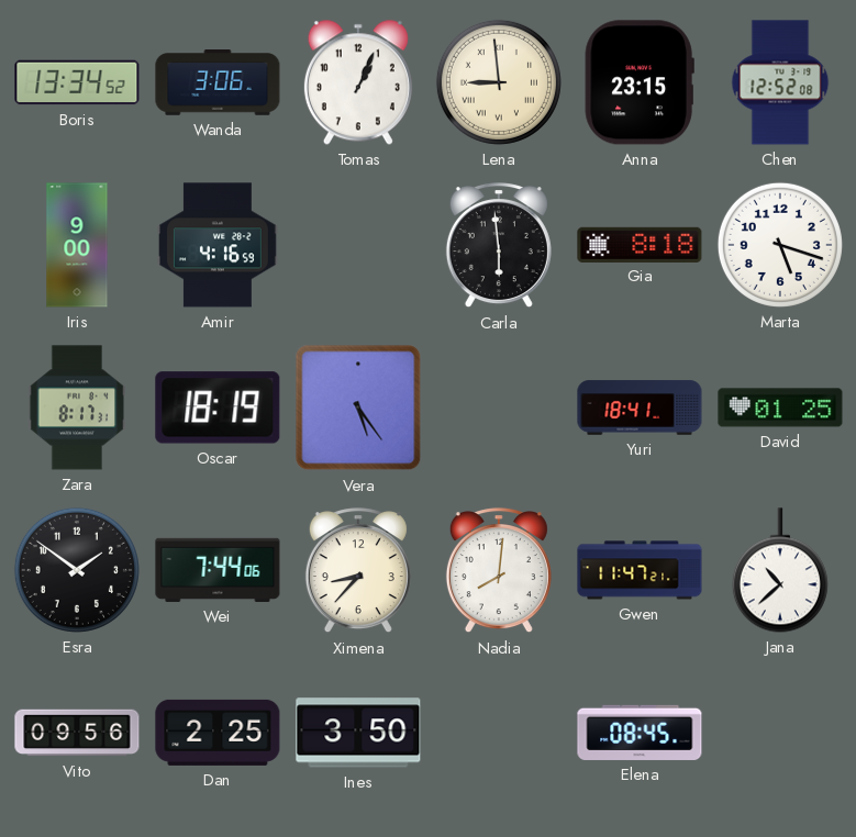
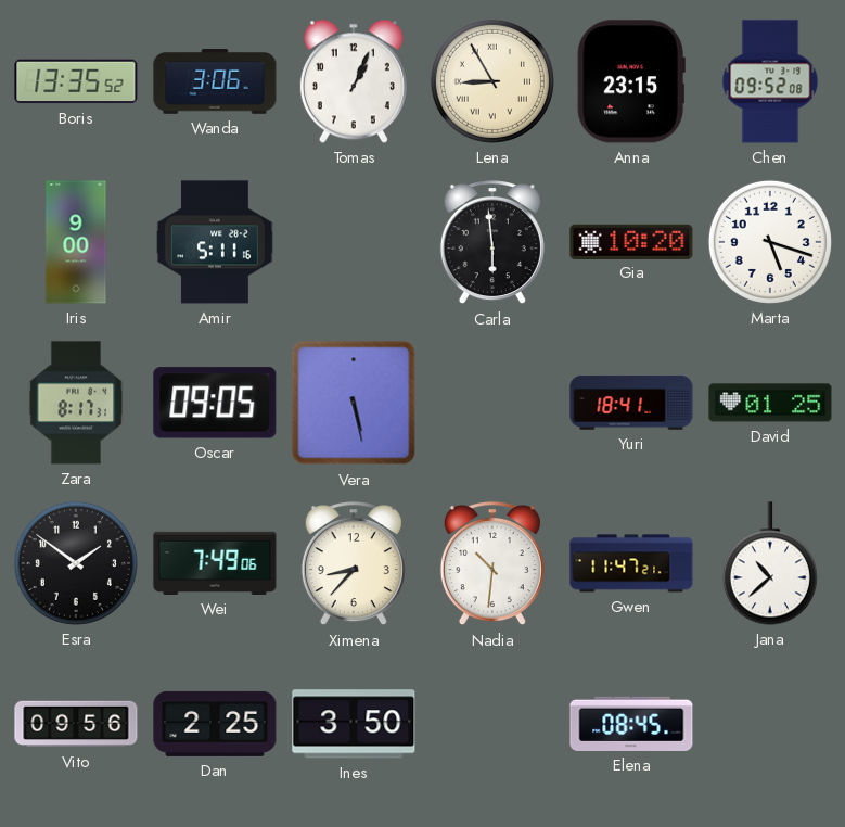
Boris: 13:34 -> 13:35 (76, 81)
Lena: 8:59 -> 8:55 (492, 81)
Chen: 12:52 -> 09:52 (770, 81)
Amir: 4:16 -> 5:11 (215, 242)
Gia: 8:18 -> 10:20 (631, 241)
Oscar: 18:19 -> 09:05 (215, 403)
Vera: 5:24 -> 5:28 (354, 403)
Wei: 7:44 -> 7:49 (215, 563)
Nadia: 8:01 -> 10:31 (492, 564)
